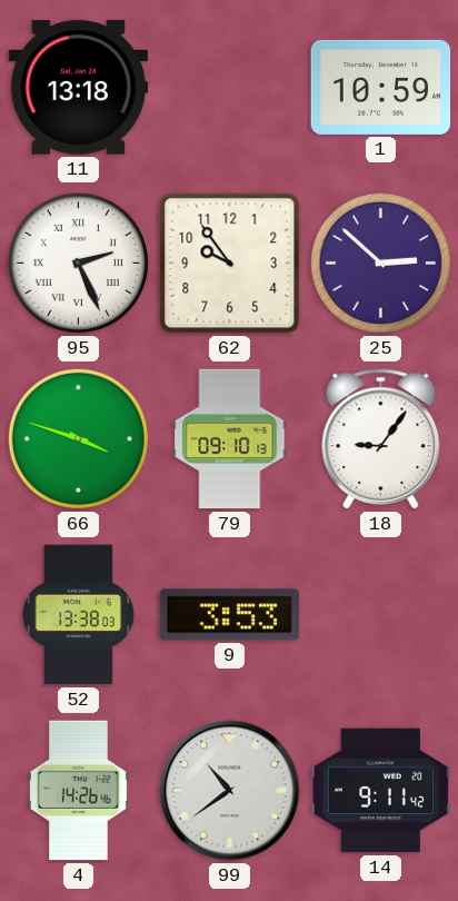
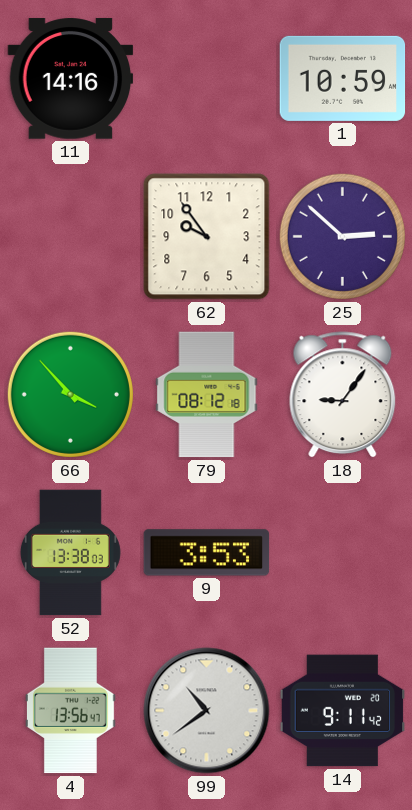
11: 13:18 -> 14:16 (71, 79)
95: 2:26 -> none (78, 263)
66: 3:48 -> 3:53 (70, 394)
79: 09:10 -> 08:12 (207, 395)
4: 14:26 -> 13:56 (70, 711)
